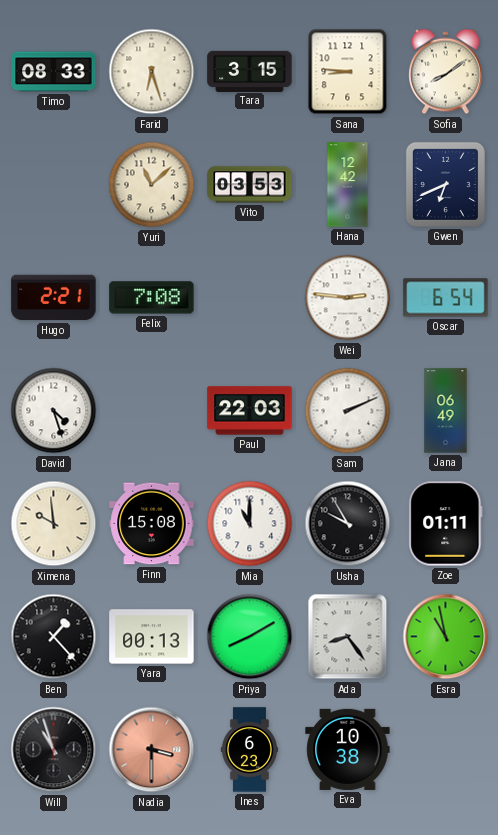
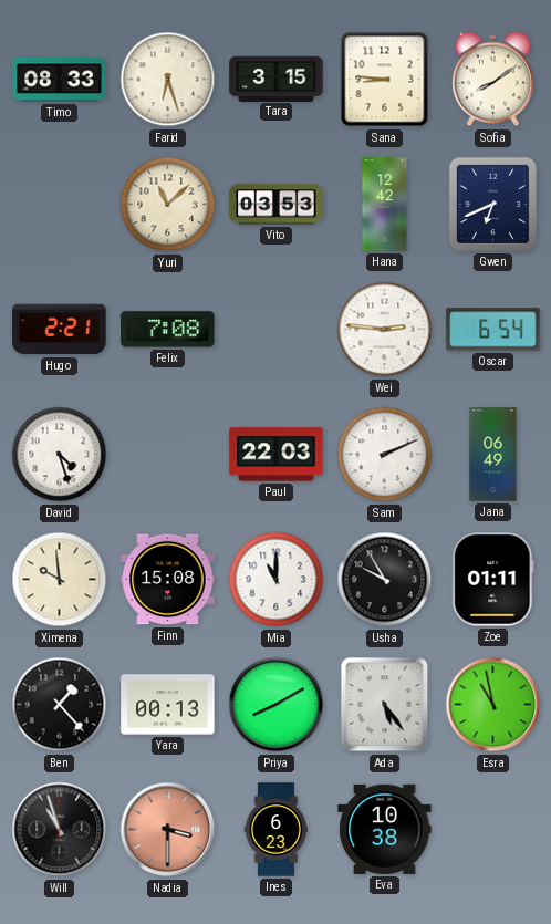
Ada: 8:24 -> 5:24 (385, 705)
